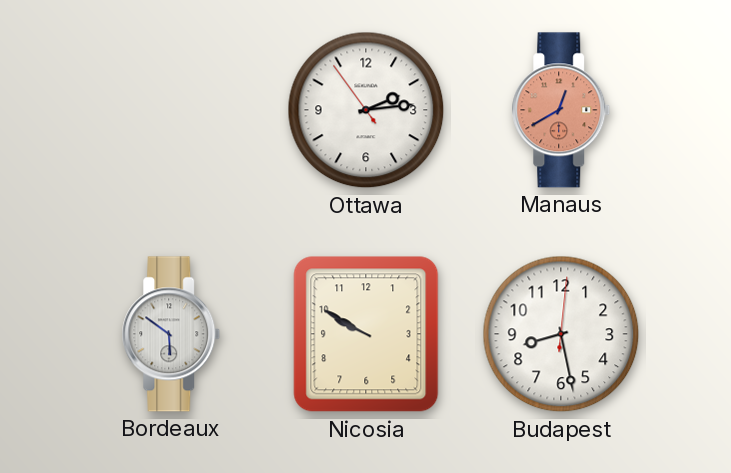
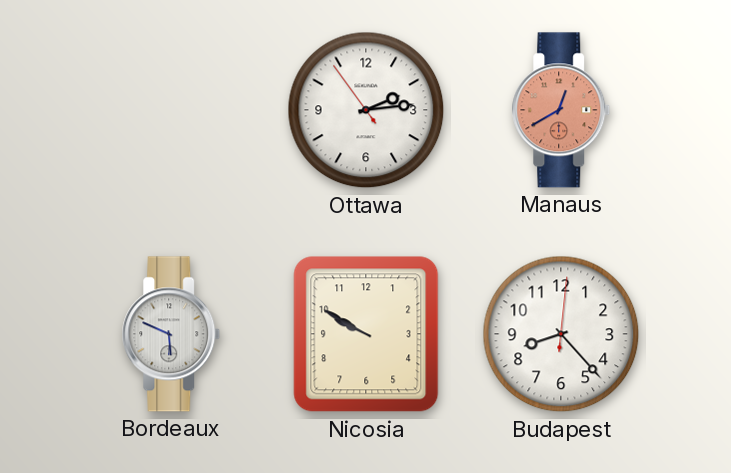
Bordeaux: 5:51 -> 5:49 (171, 334)
Budapest: 8:28 -> 8:23 (561, 334)
